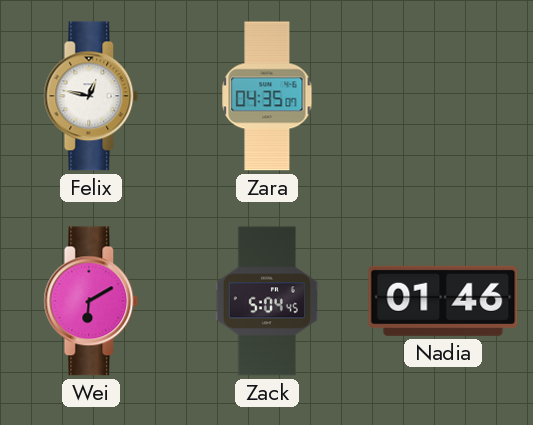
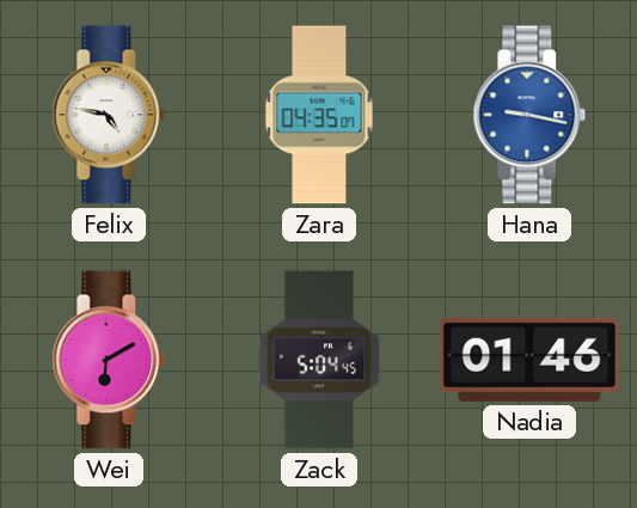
Felix: 12:47 -> 4:47 (109, 115)
Hana: none -> 9:17 (529, 115)
